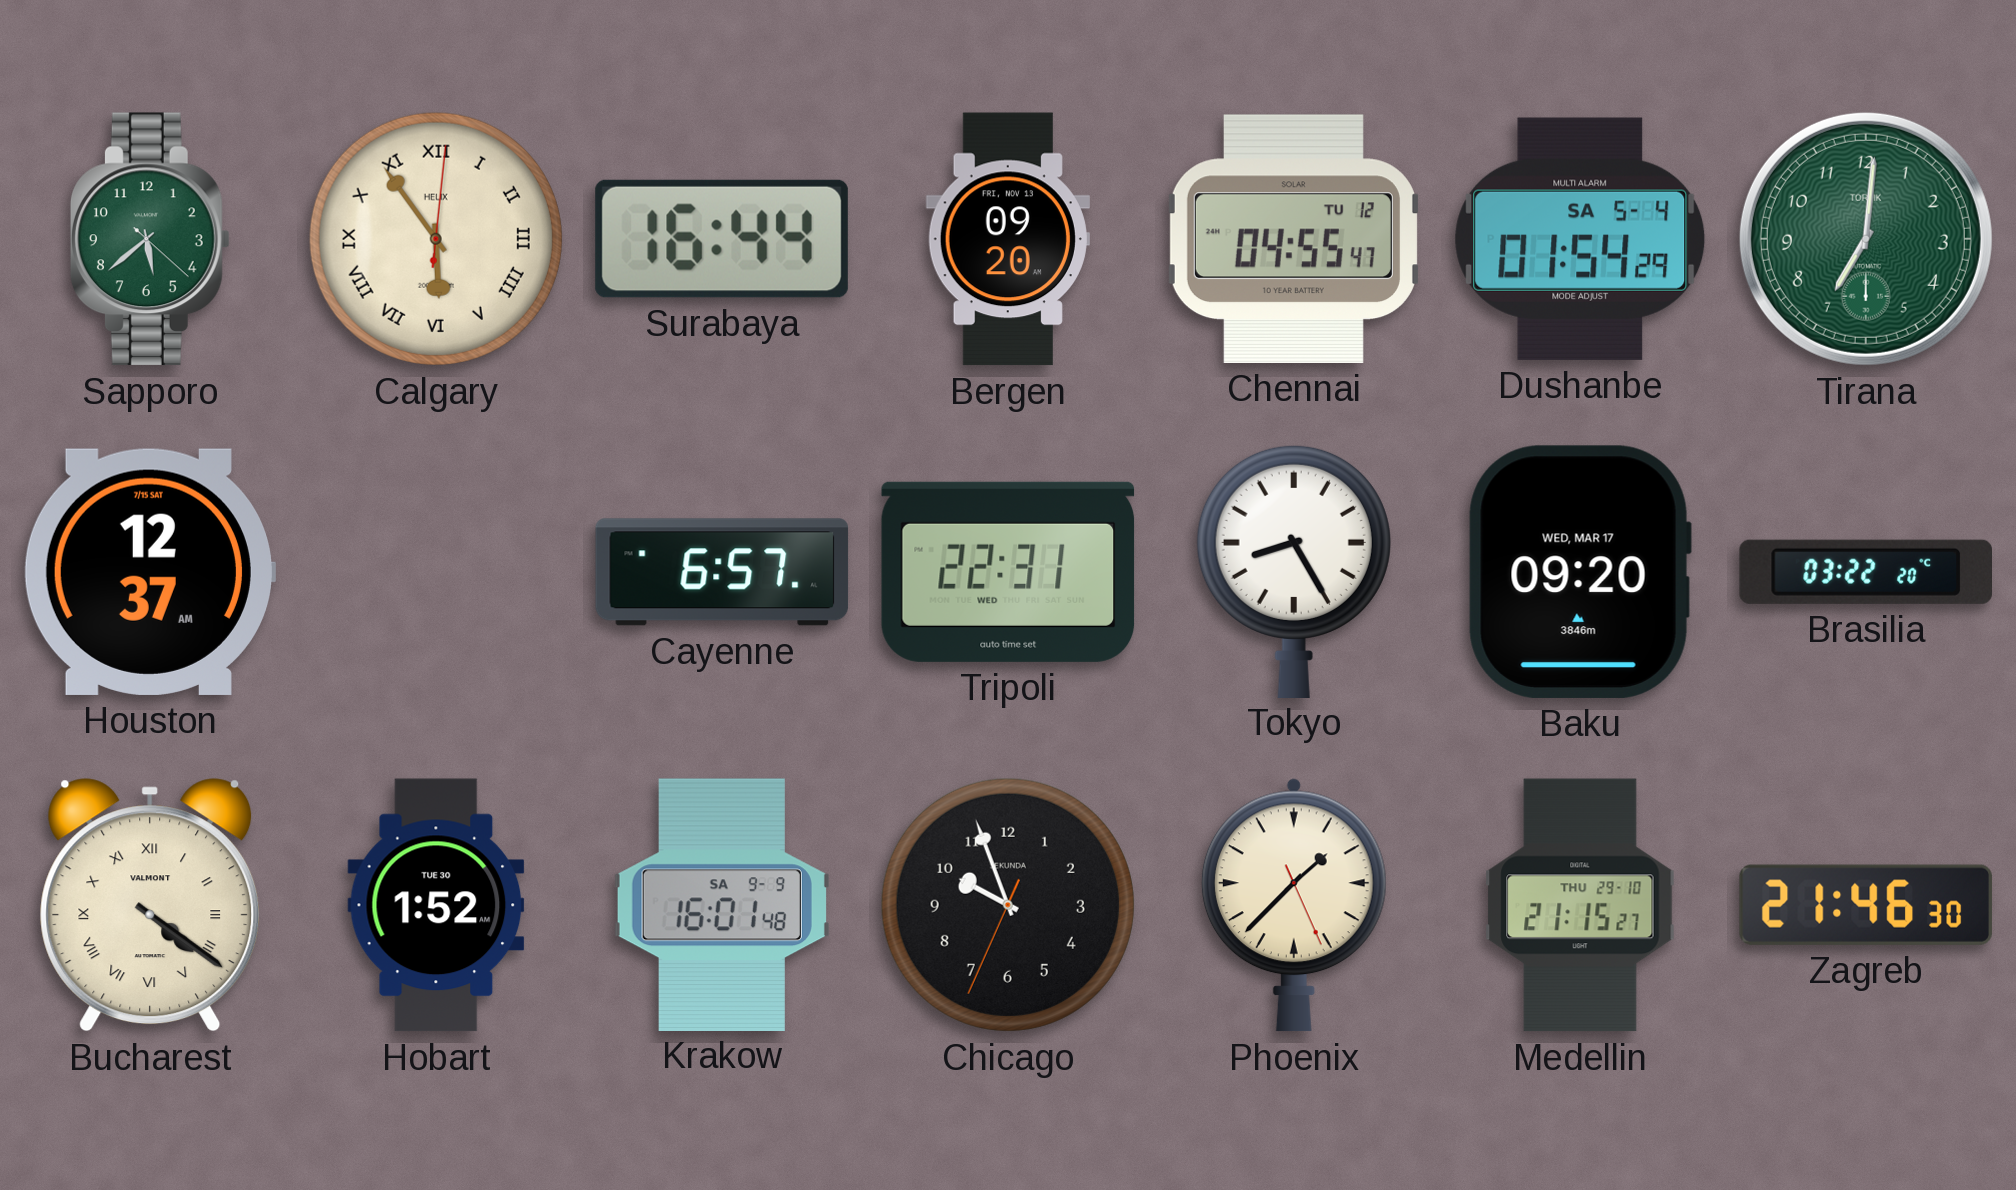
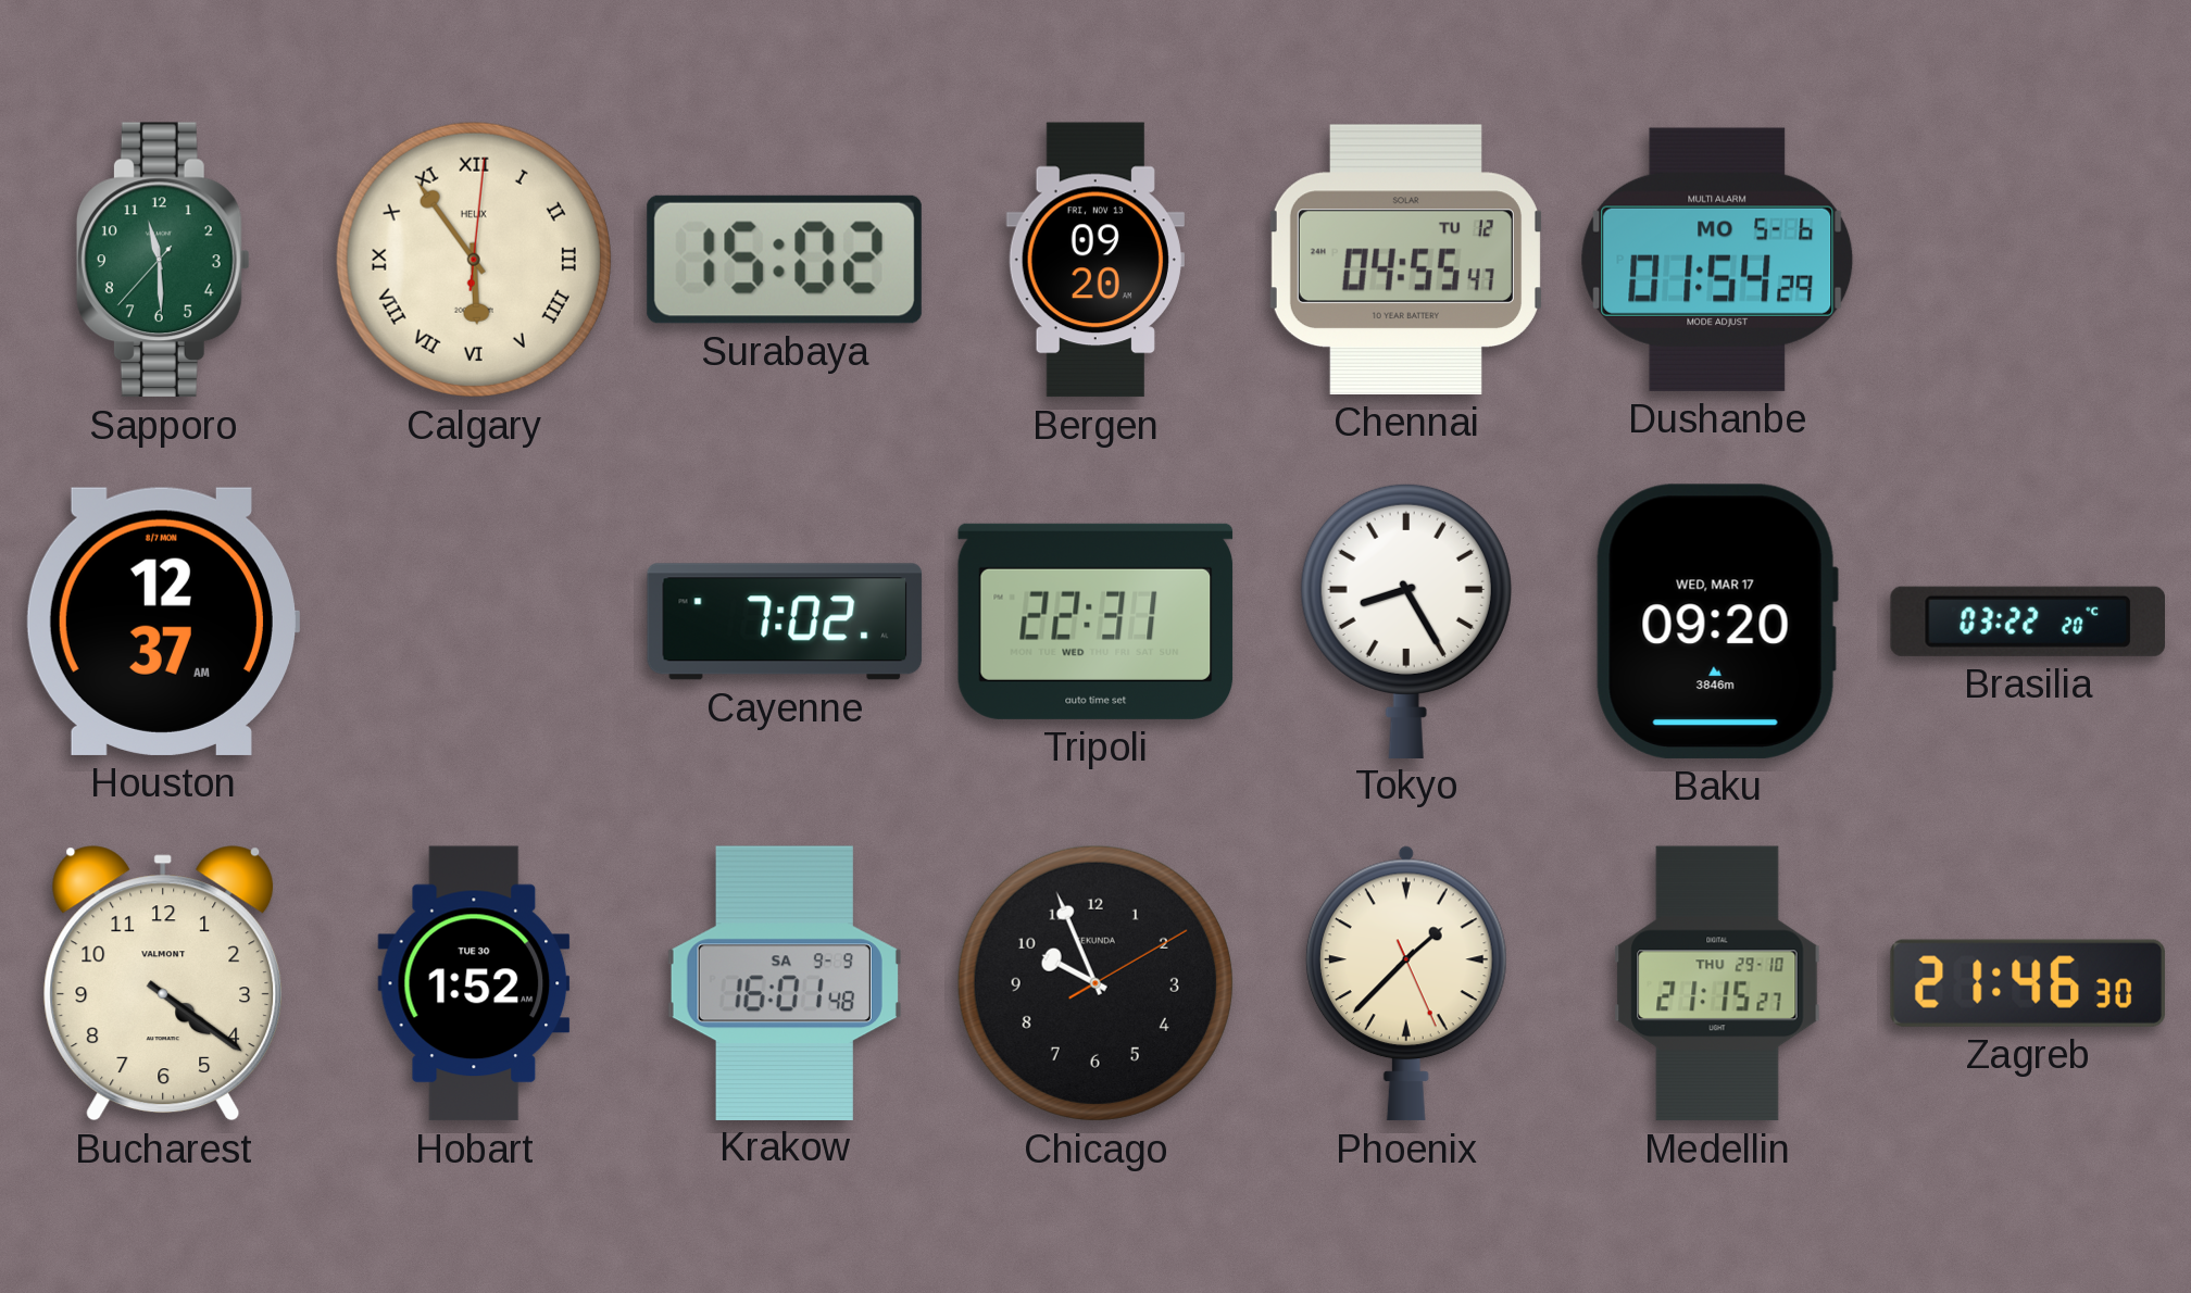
Sapporo: 5:38 -> 11:29 (163, 260)
Surabaya: 16:44 -> 15:02 (785, 260)
Dushanbe date: SA 5-4 -> MO 5-6 (1717, 260)
Tirana: 7:01 -> none (1866, 239)
Houston date: 7/15 SAT -> 8/7 MON (162, 622)
Cayenne: 6:57 -> 7:02 (785, 622)
Bucharest numerals: Roman -> Arabic (163, 983)
Chicago: 9:56:34 -> 9:56:10 (1095, 983)
